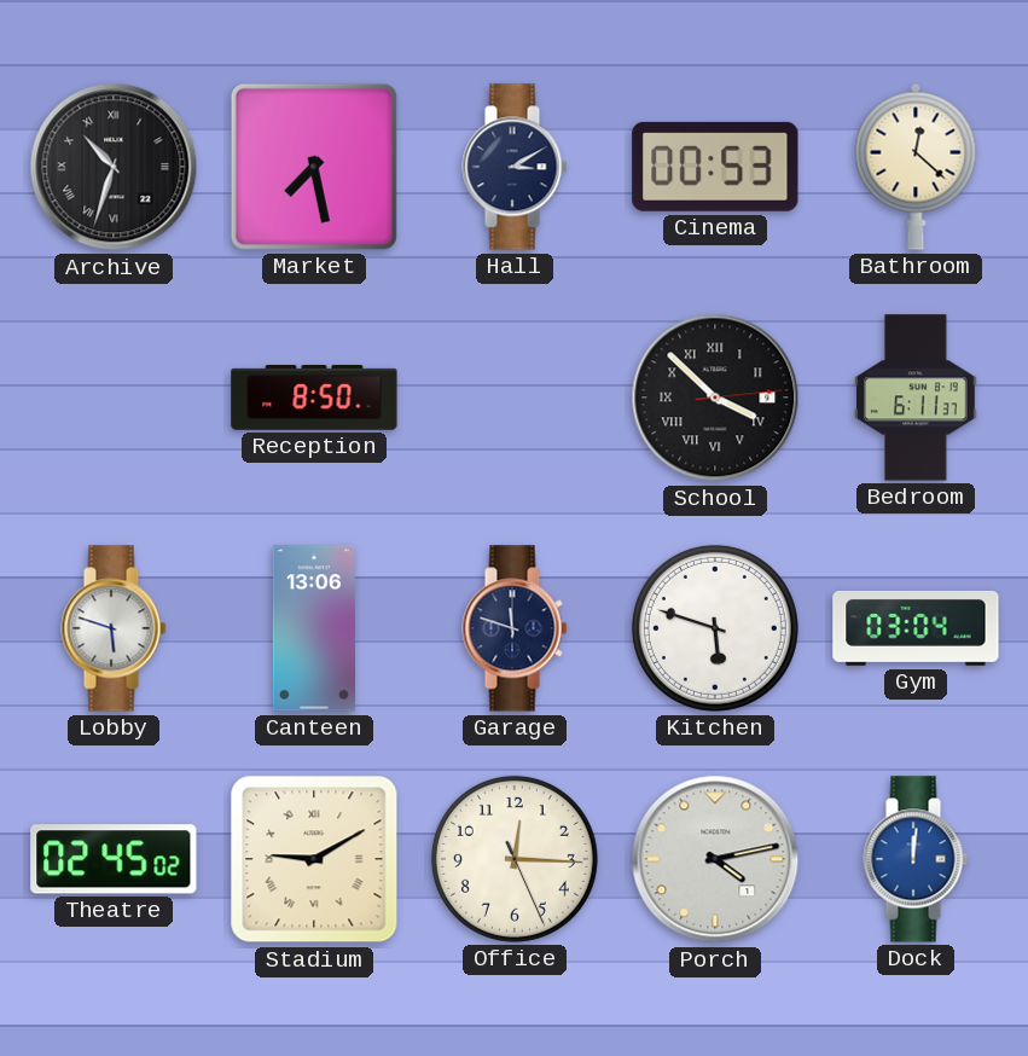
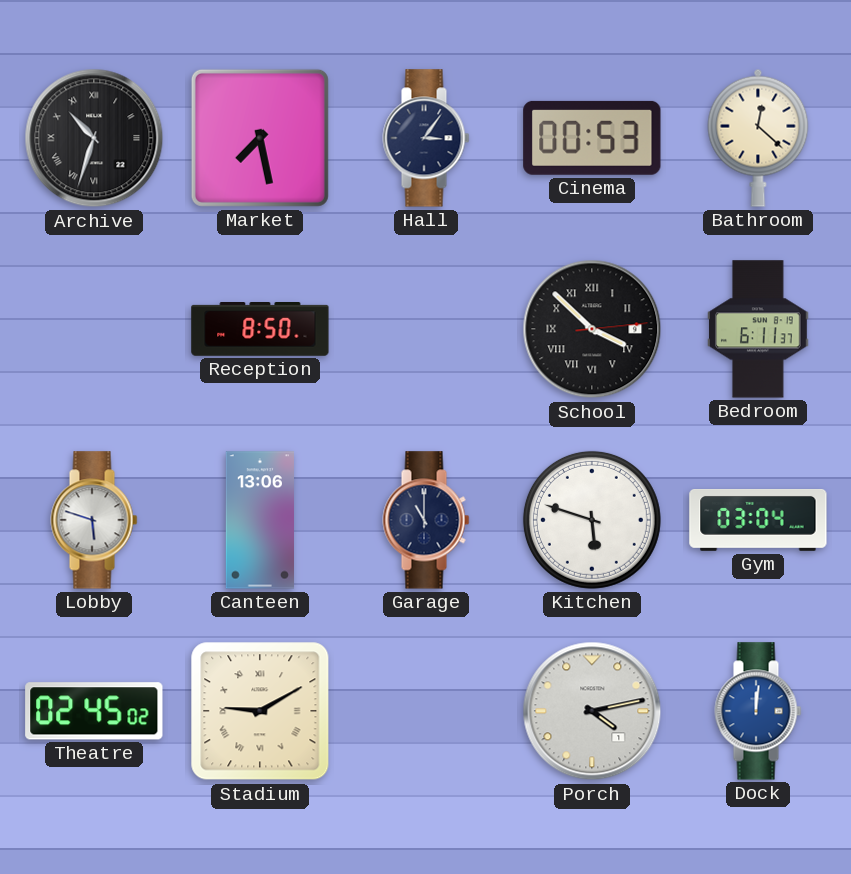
Hall: 3:10 -> 3:06 (426, 138)
Garage: 11:48 -> 11:00 (426, 520)
Office: 12:15 -> none (515, 859)
